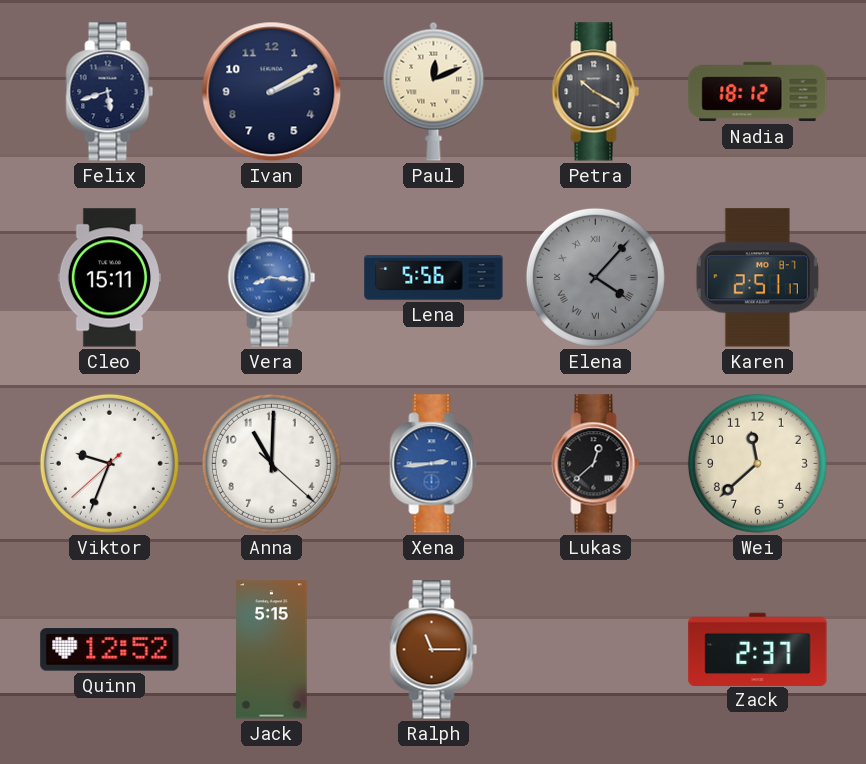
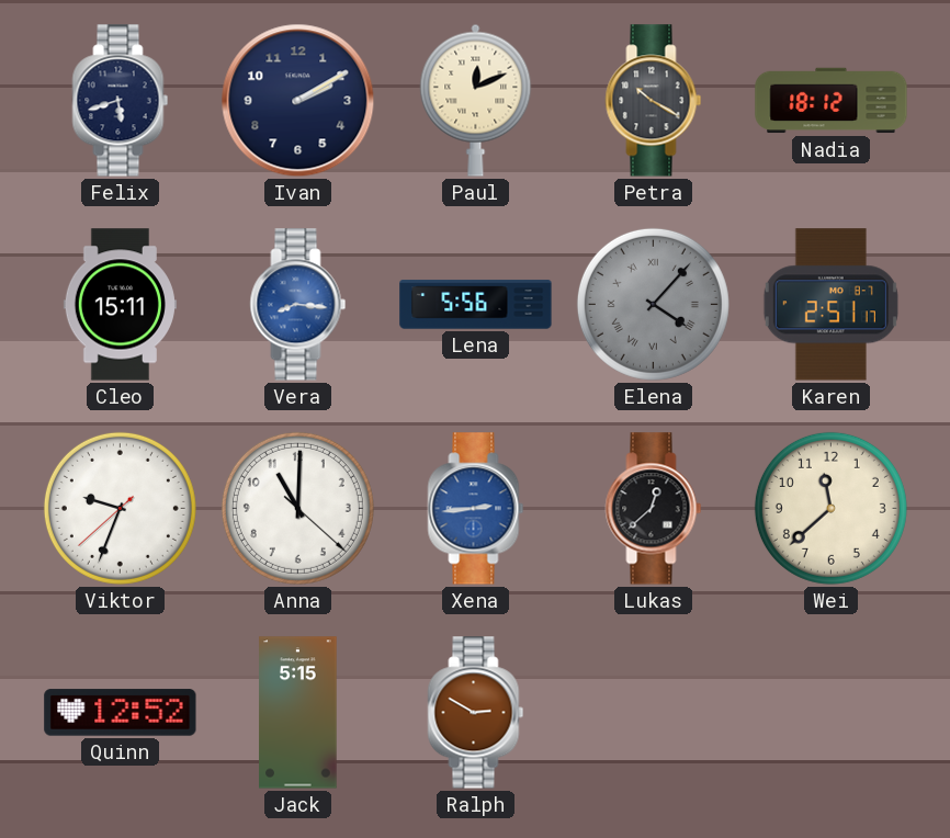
Ralph: 11:15 -> 2:50 (476, 713)
Zack: 2:37 -> none (758, 649)
